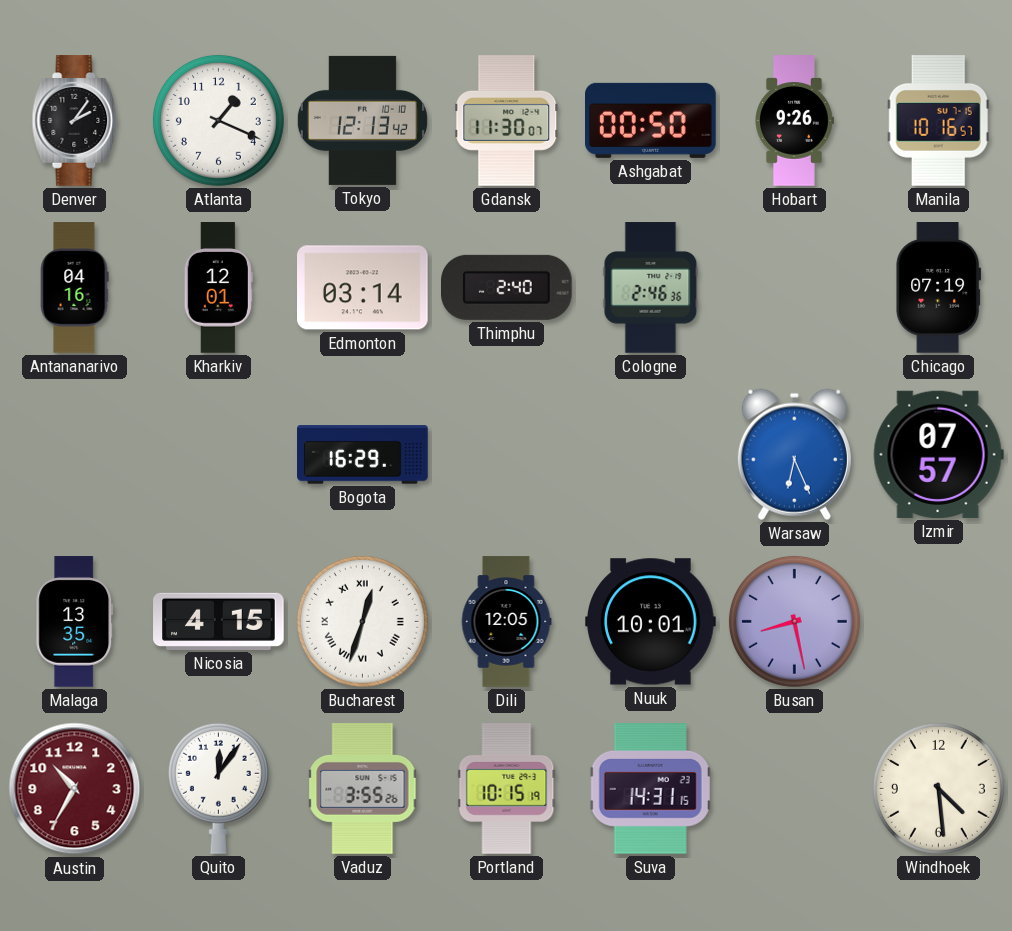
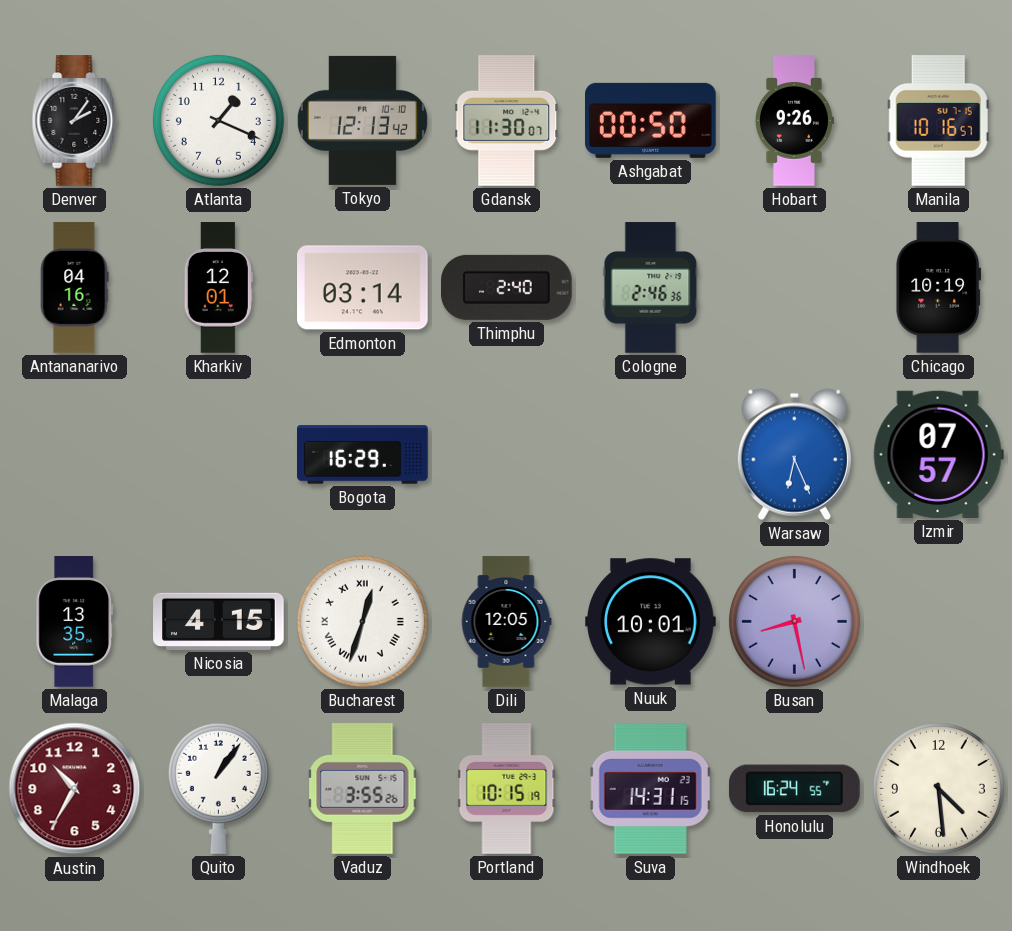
Chicago: 07:19 -> 10:19 (939, 288)
Quito: 12:06 -> 1:06 (218, 788)
Honolulu: none -> 16:24 (795, 789)
